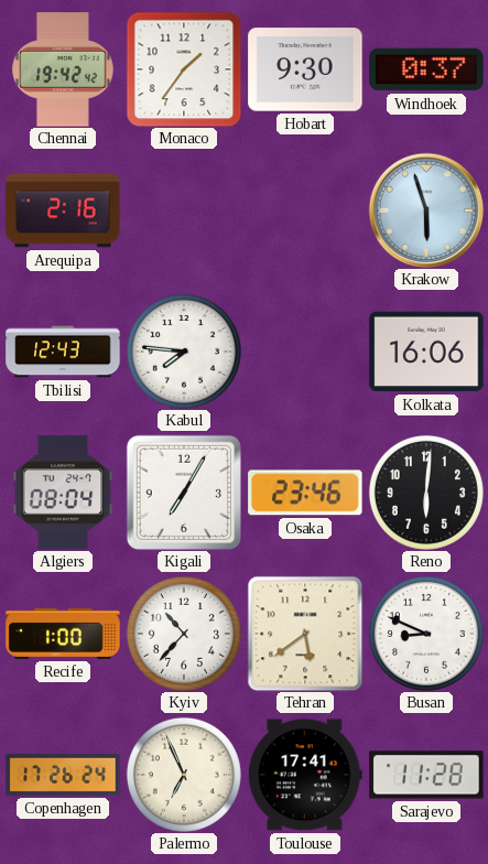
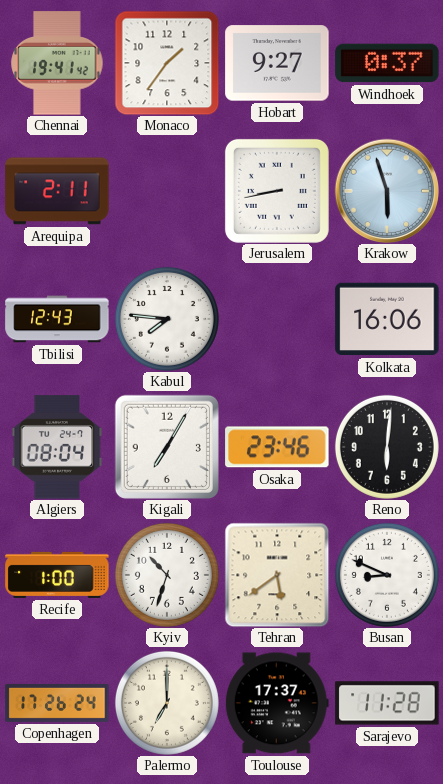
Chennai: 19:42 -> 19:41 (57, 63)
Hobart: 9:30 -> 9:27 (277, 63)
Arequipa: 2:16 -> 2:11 (57, 191)
Jerusalem: none -> 8:43 (277, 191)
Kyiv: 10:37 -> 10:33 (167, 575)
Palermo: 6:56 -> 7:00 (167, 703)
Toulouse: 17:41 -> 17:37 (277, 703)
